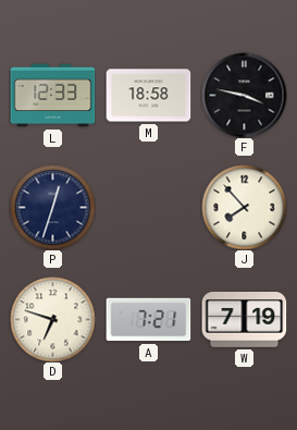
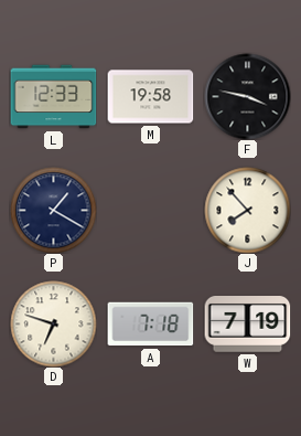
M: 18:58 -> 19:58 (150, 97)
P: 12:33 -> 1:20 (53, 210)
A: 7:21 -> 7:18 (150, 325)
